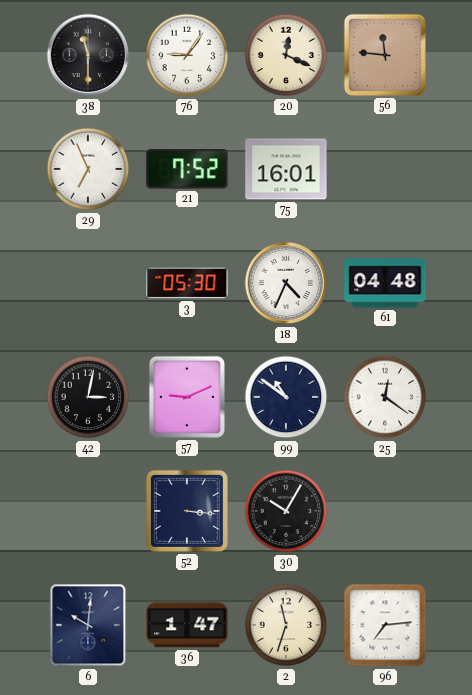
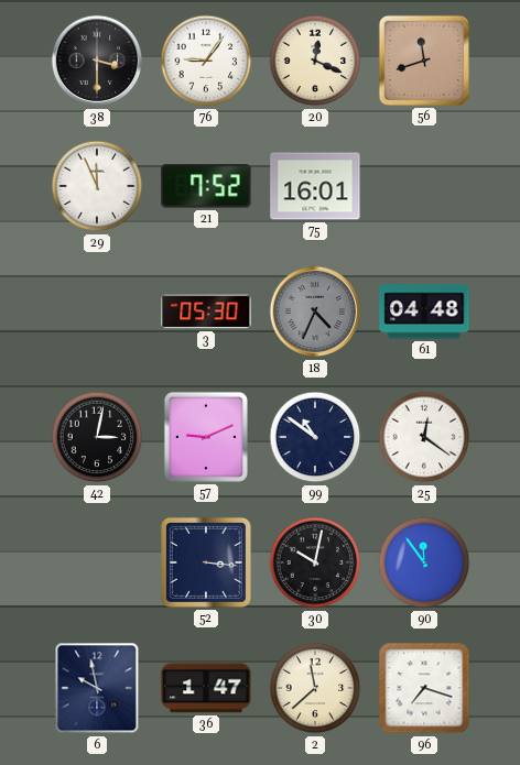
38: 11:30 -> 3:30 (97, 61)
56: 11:46 -> 11:42 (424, 61)
29: 6:56 -> 11:56 (97, 186)
18 dial: white -> grey (315, 312)
30: 10:05 -> 10:02 (315, 562)
90: none -> 11:54 (424, 562)
6: 10:01 -> 9:58 (97, 688)
2: 11:33 -> 11:38 (315, 688)
96: 7:14 -> 7:18 (424, 688)
